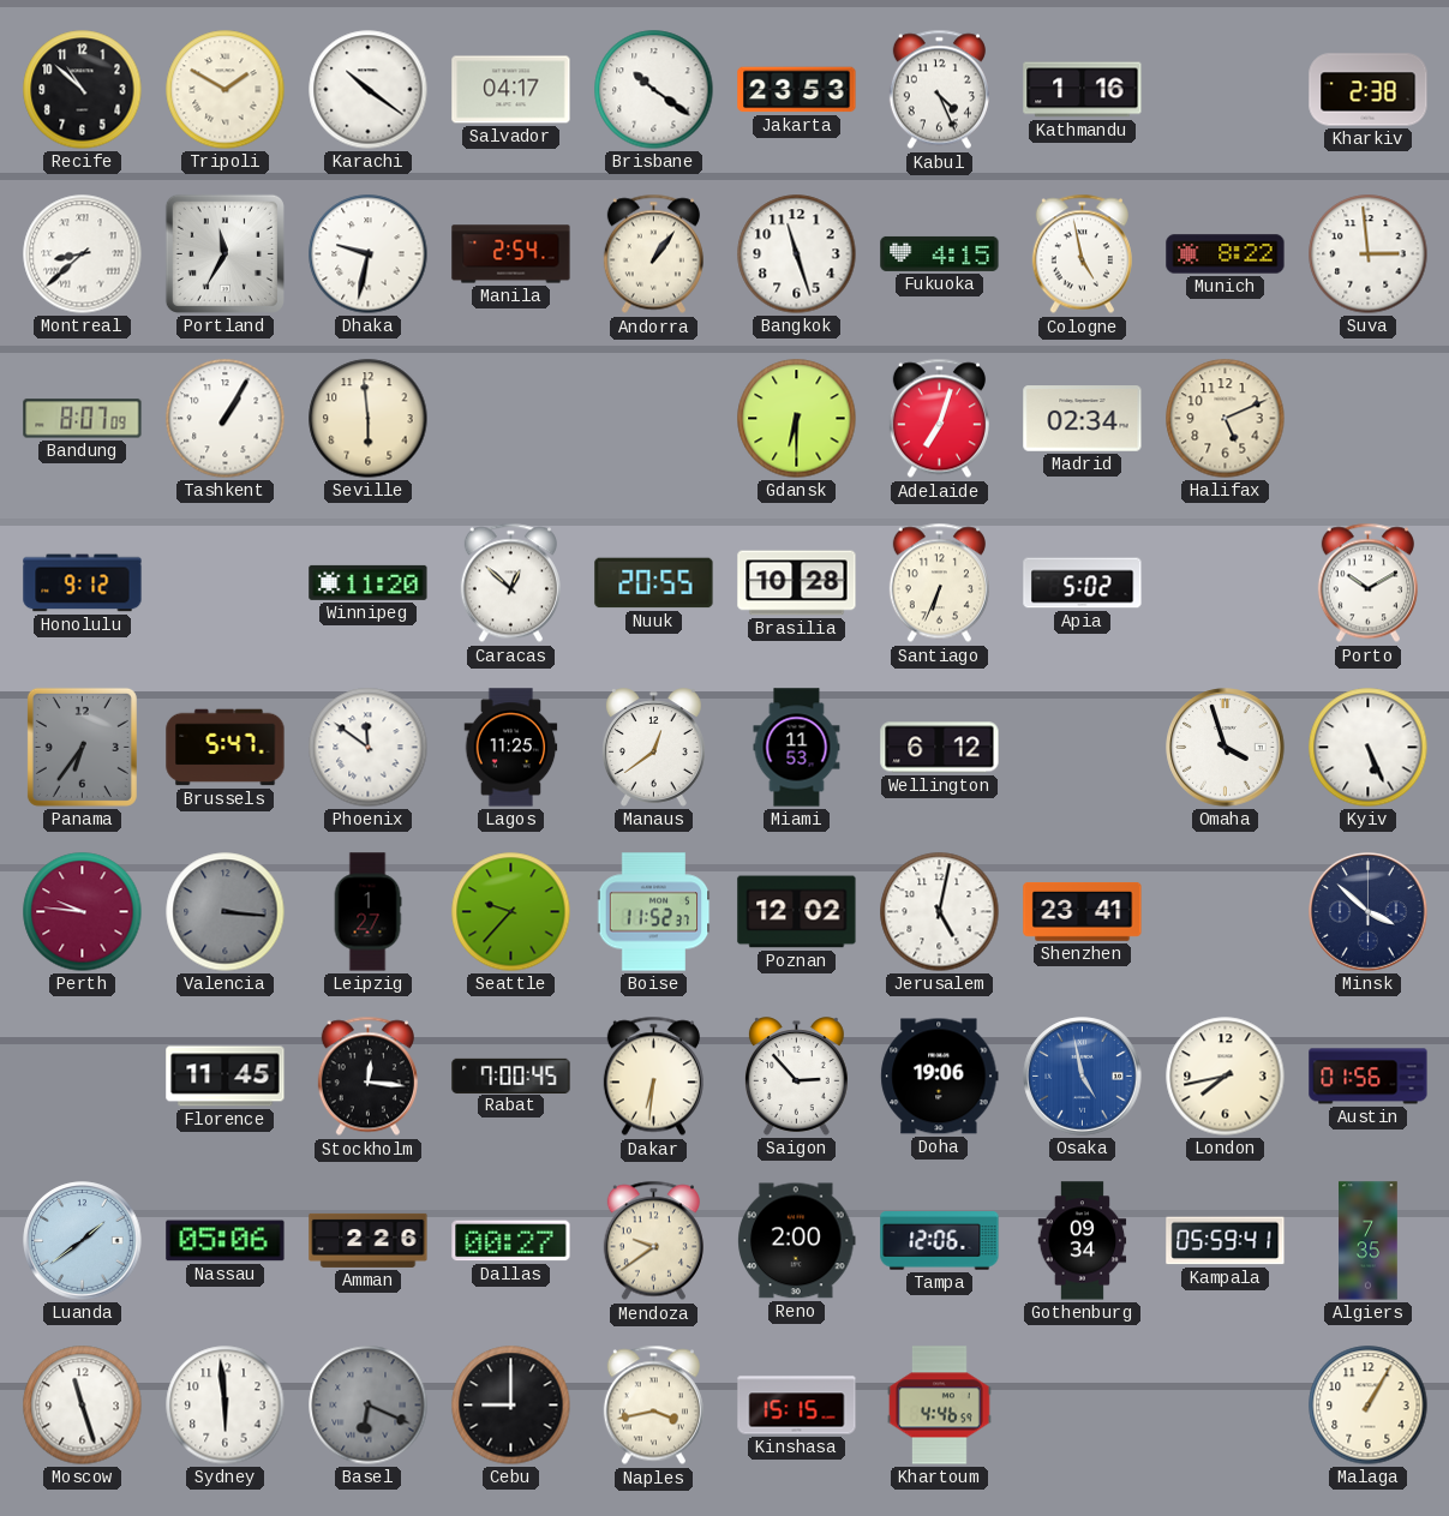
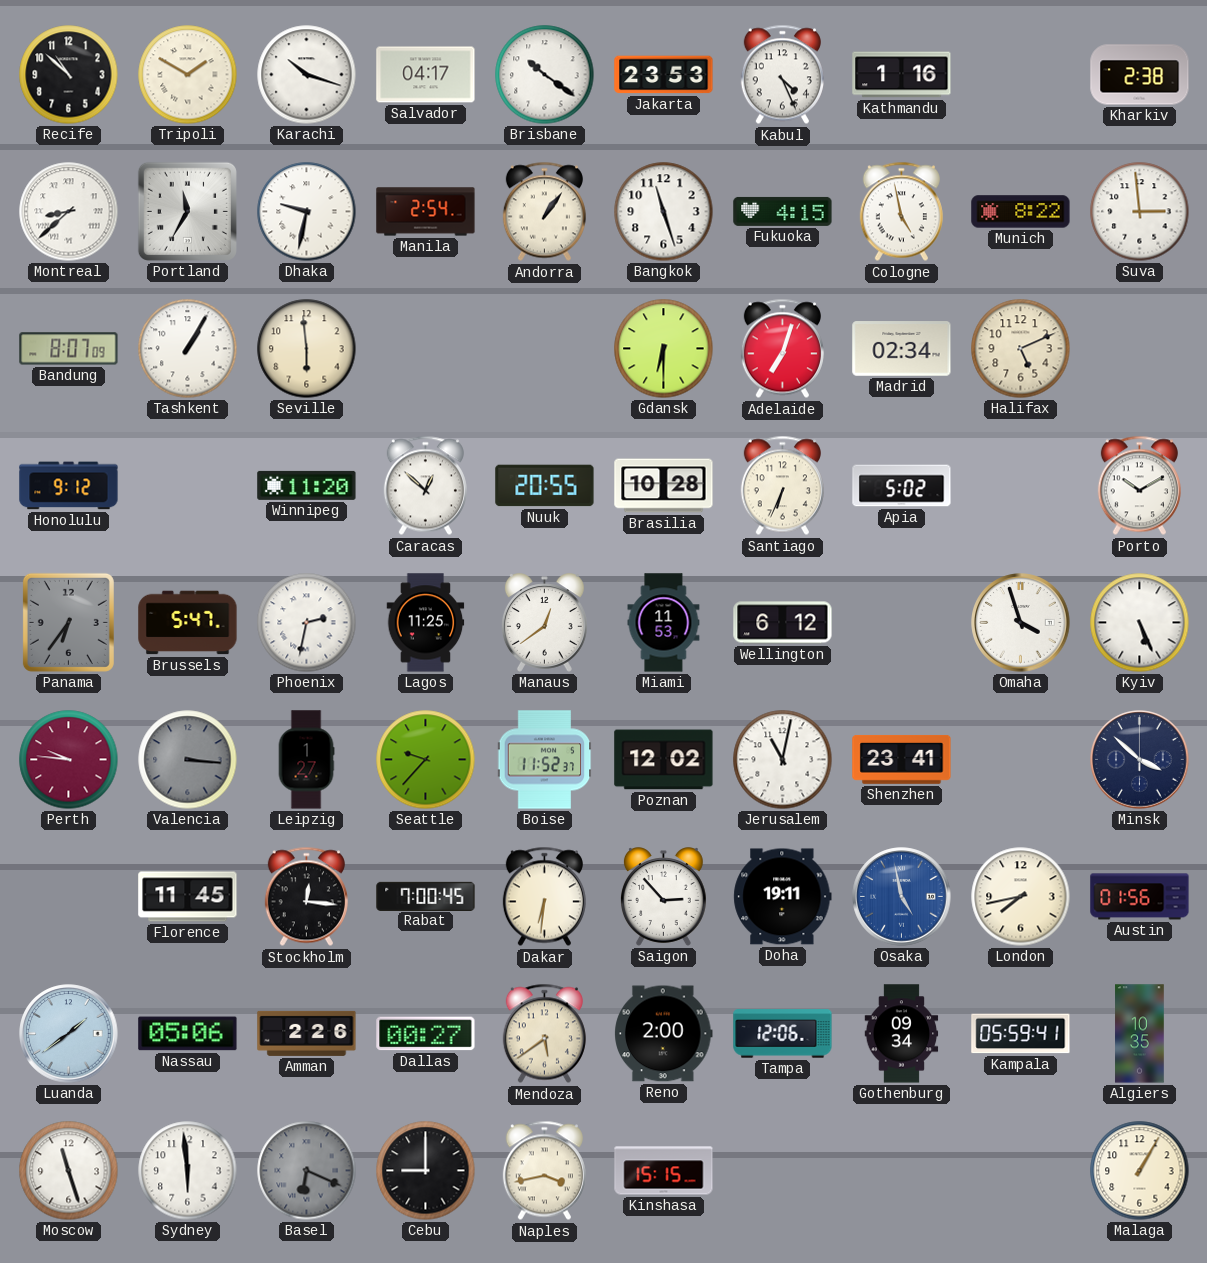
Karachi: 10:21 -> 10:18 (307, 75)
Phoenix: 11:51 -> 2:32 (307, 623)
Jerusalem: 5:02 -> 11:02 (783, 760)
Doha: 19:06 -> 19:11 (783, 897)
Mendoza: 9:39 -> 5:39 (544, 1034)
Algiers: 7:35 -> 10:35 (1140, 1034)
Khartoum: 4:46 -> none (940, 1406)
